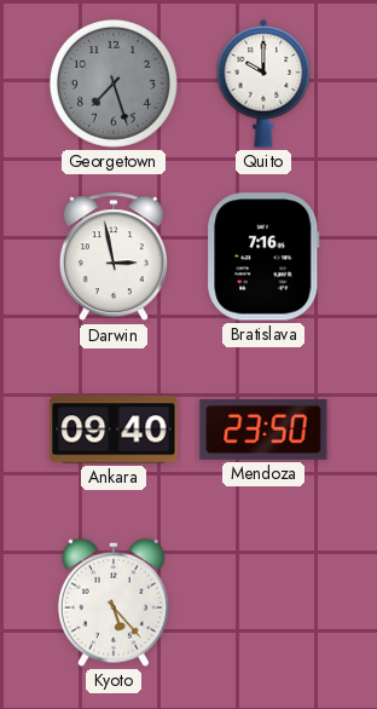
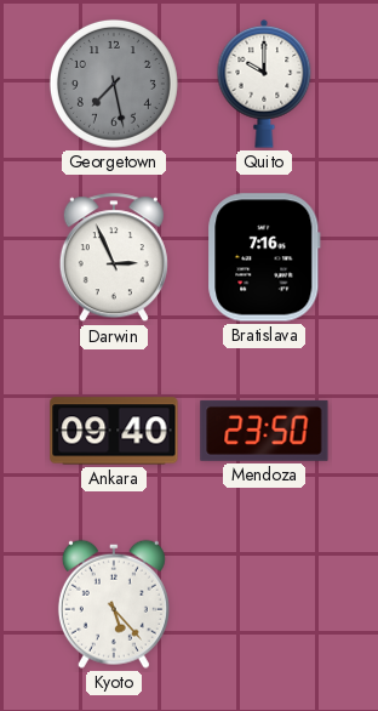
Georgetown: 7:27 -> 7:28 (114, 84)
Darwin: 2:58 -> 2:56 (114, 258)
